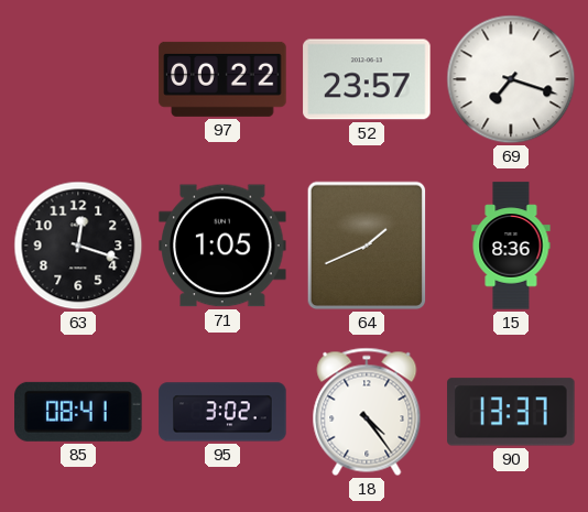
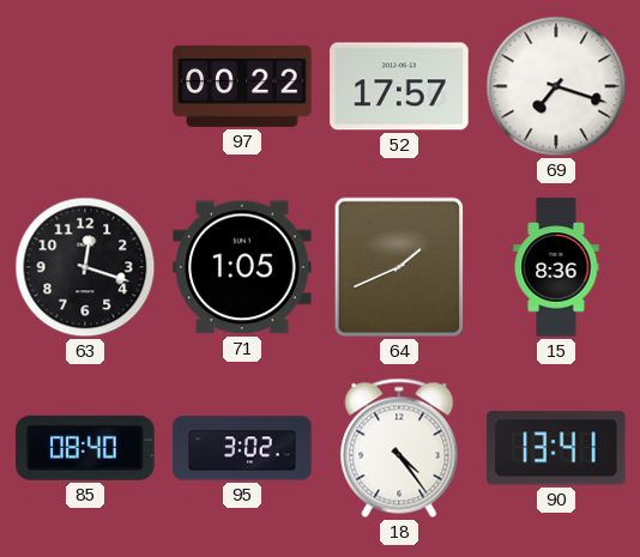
52: 23:57 -> 17:57 (399, 86)
85: 08:41 -> 08:40 (85, 448)
90: 13:37 -> 13:41 (556, 448)
